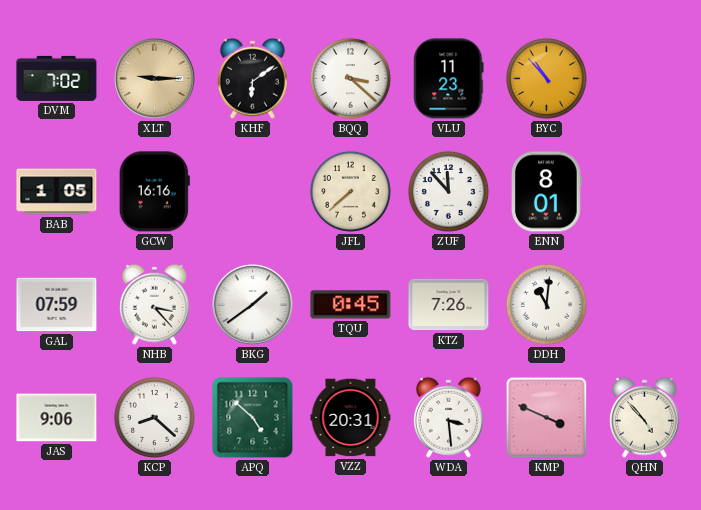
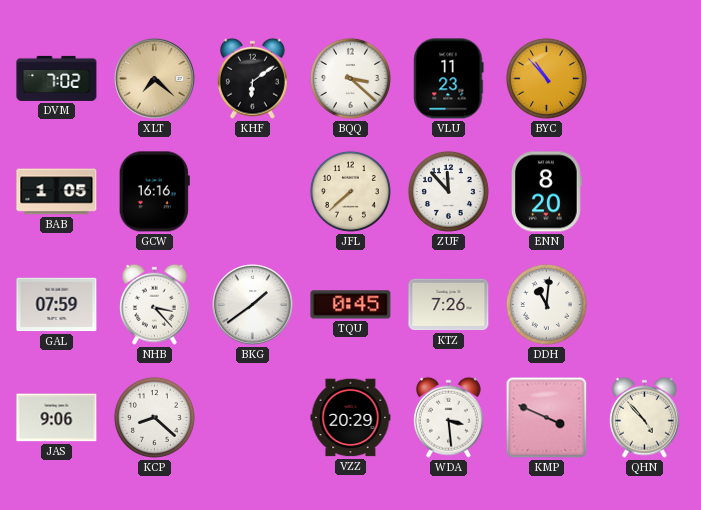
XLT: 9:15 -> 7:22 (155, 79)
ENN: 8:01 -> 8:20 (547, 192)
APQ: 4:52 -> none (253, 418)
VZZ: 20:31 -> 20:29 (351, 418)
